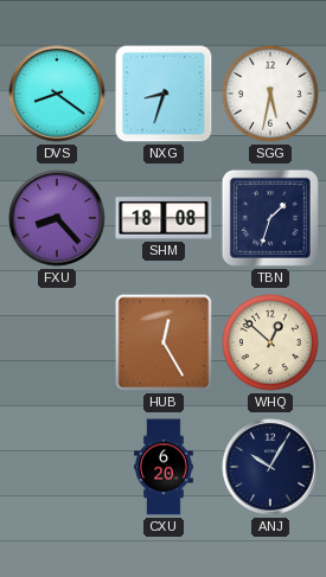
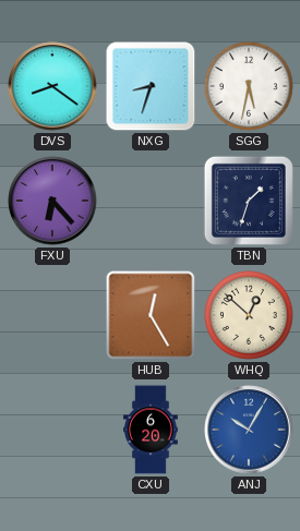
FXU: 8:23 -> 6:23 (52, 201)
SHM: 18:08 -> none (164, 218)
ANJ dial: navy -> blue (249, 430)
